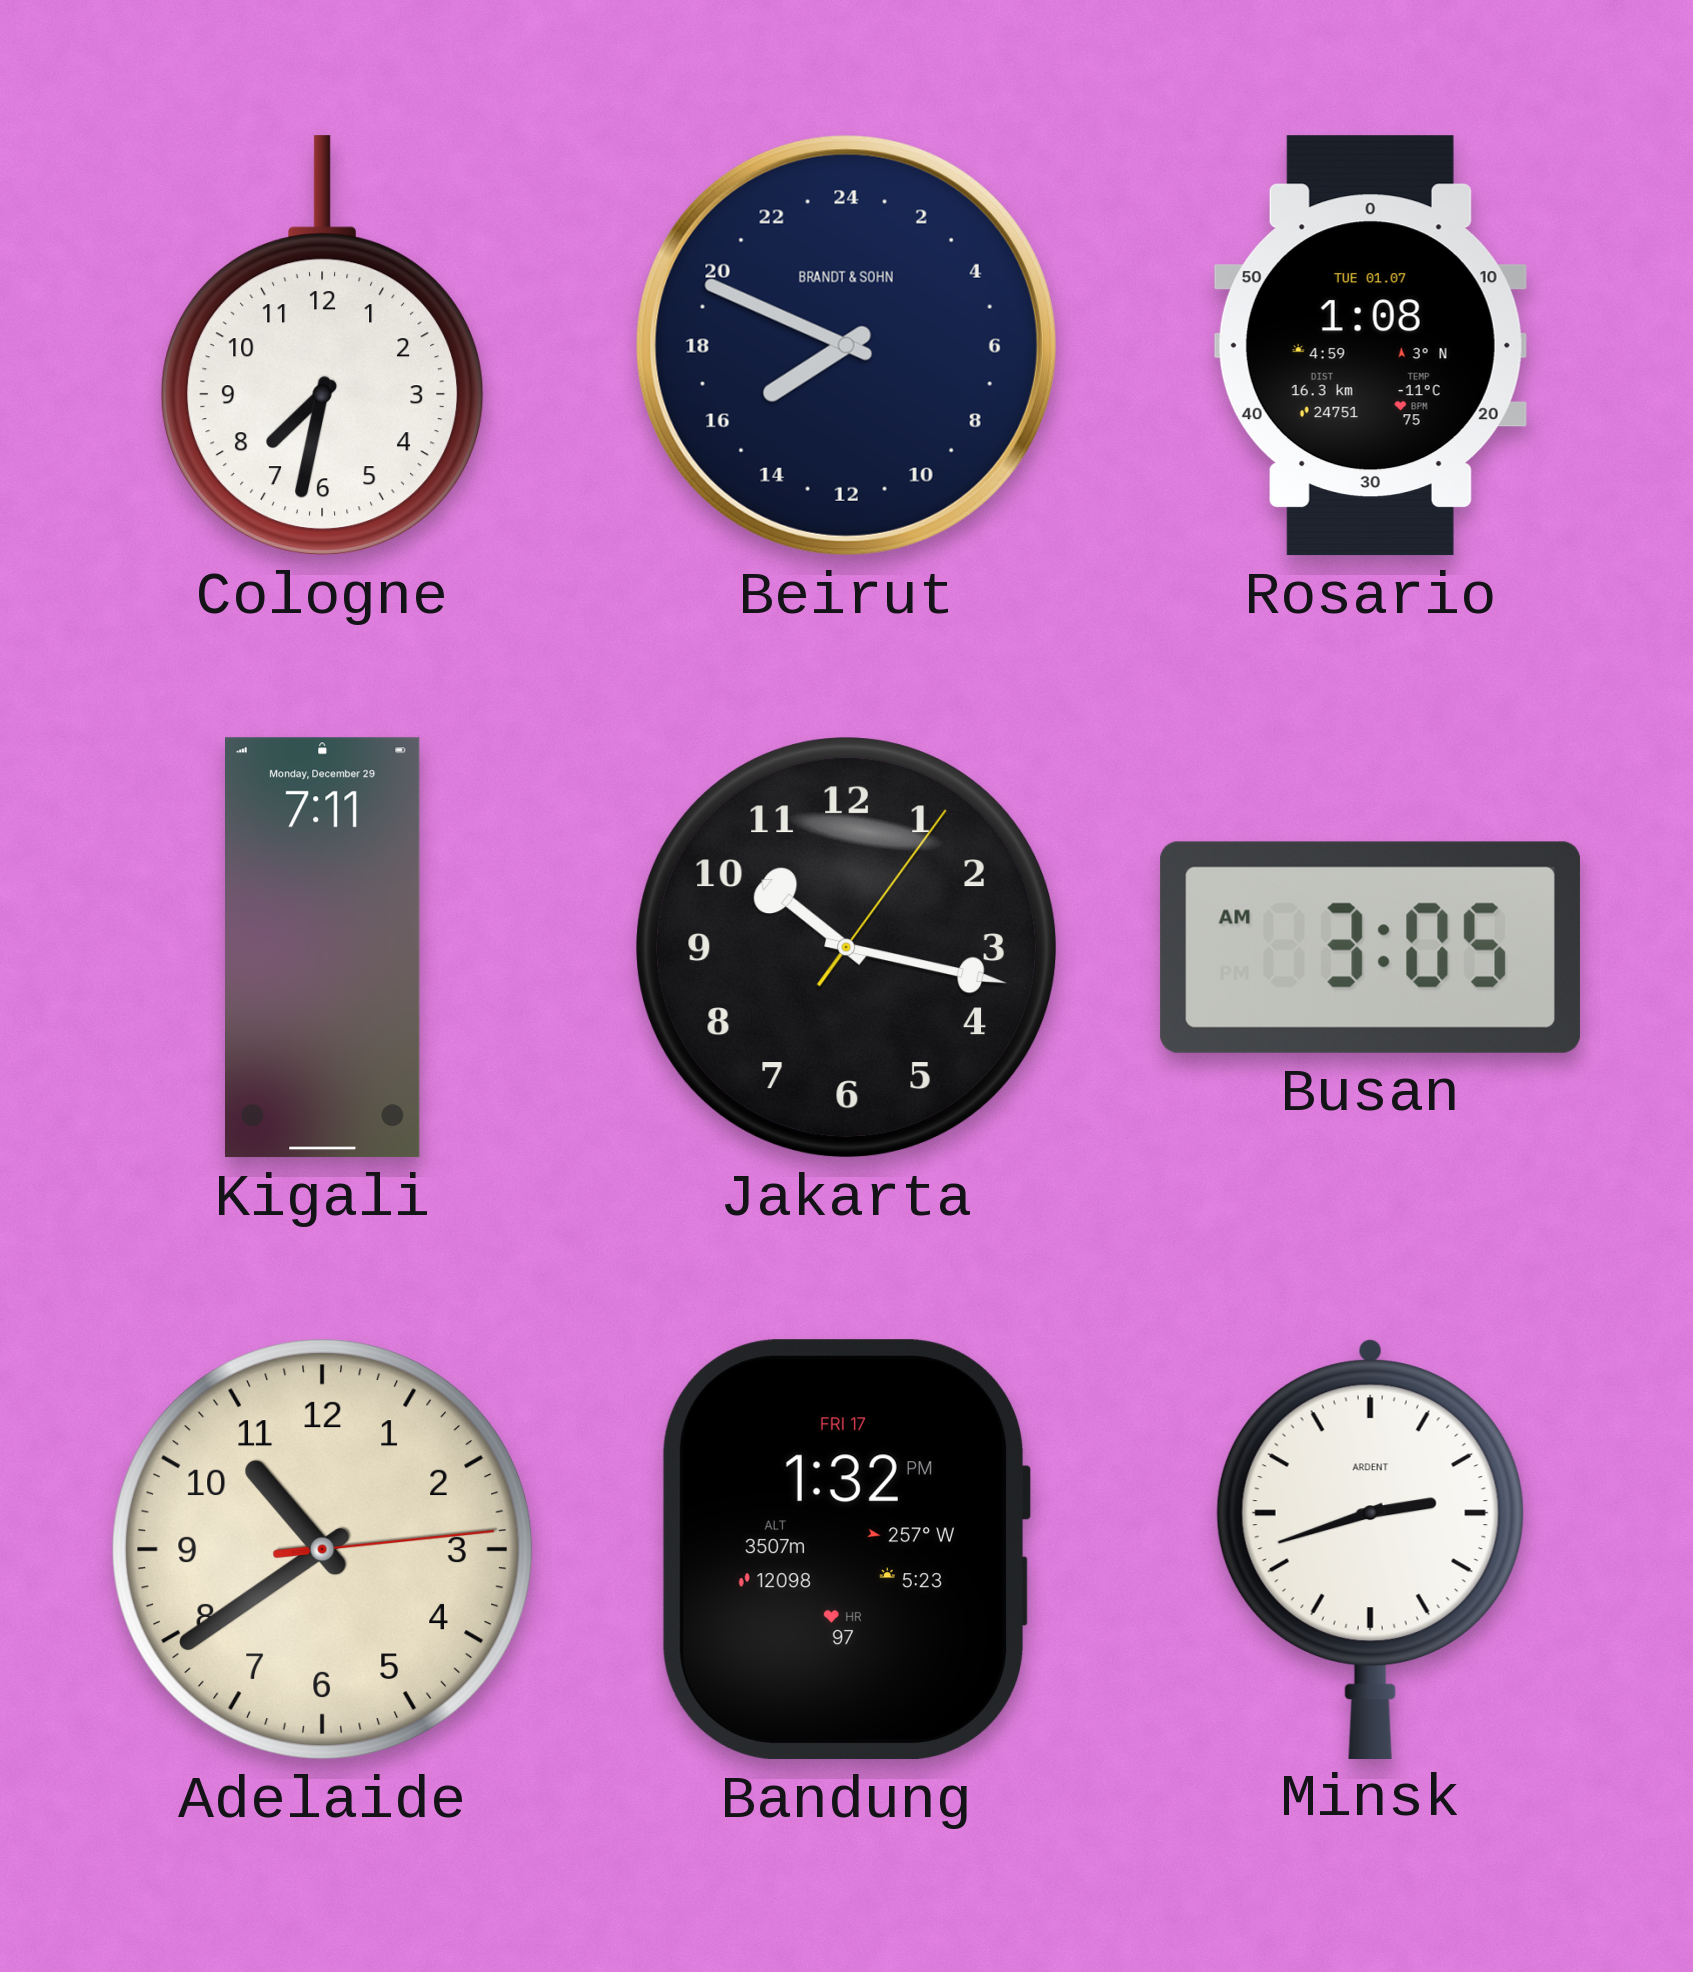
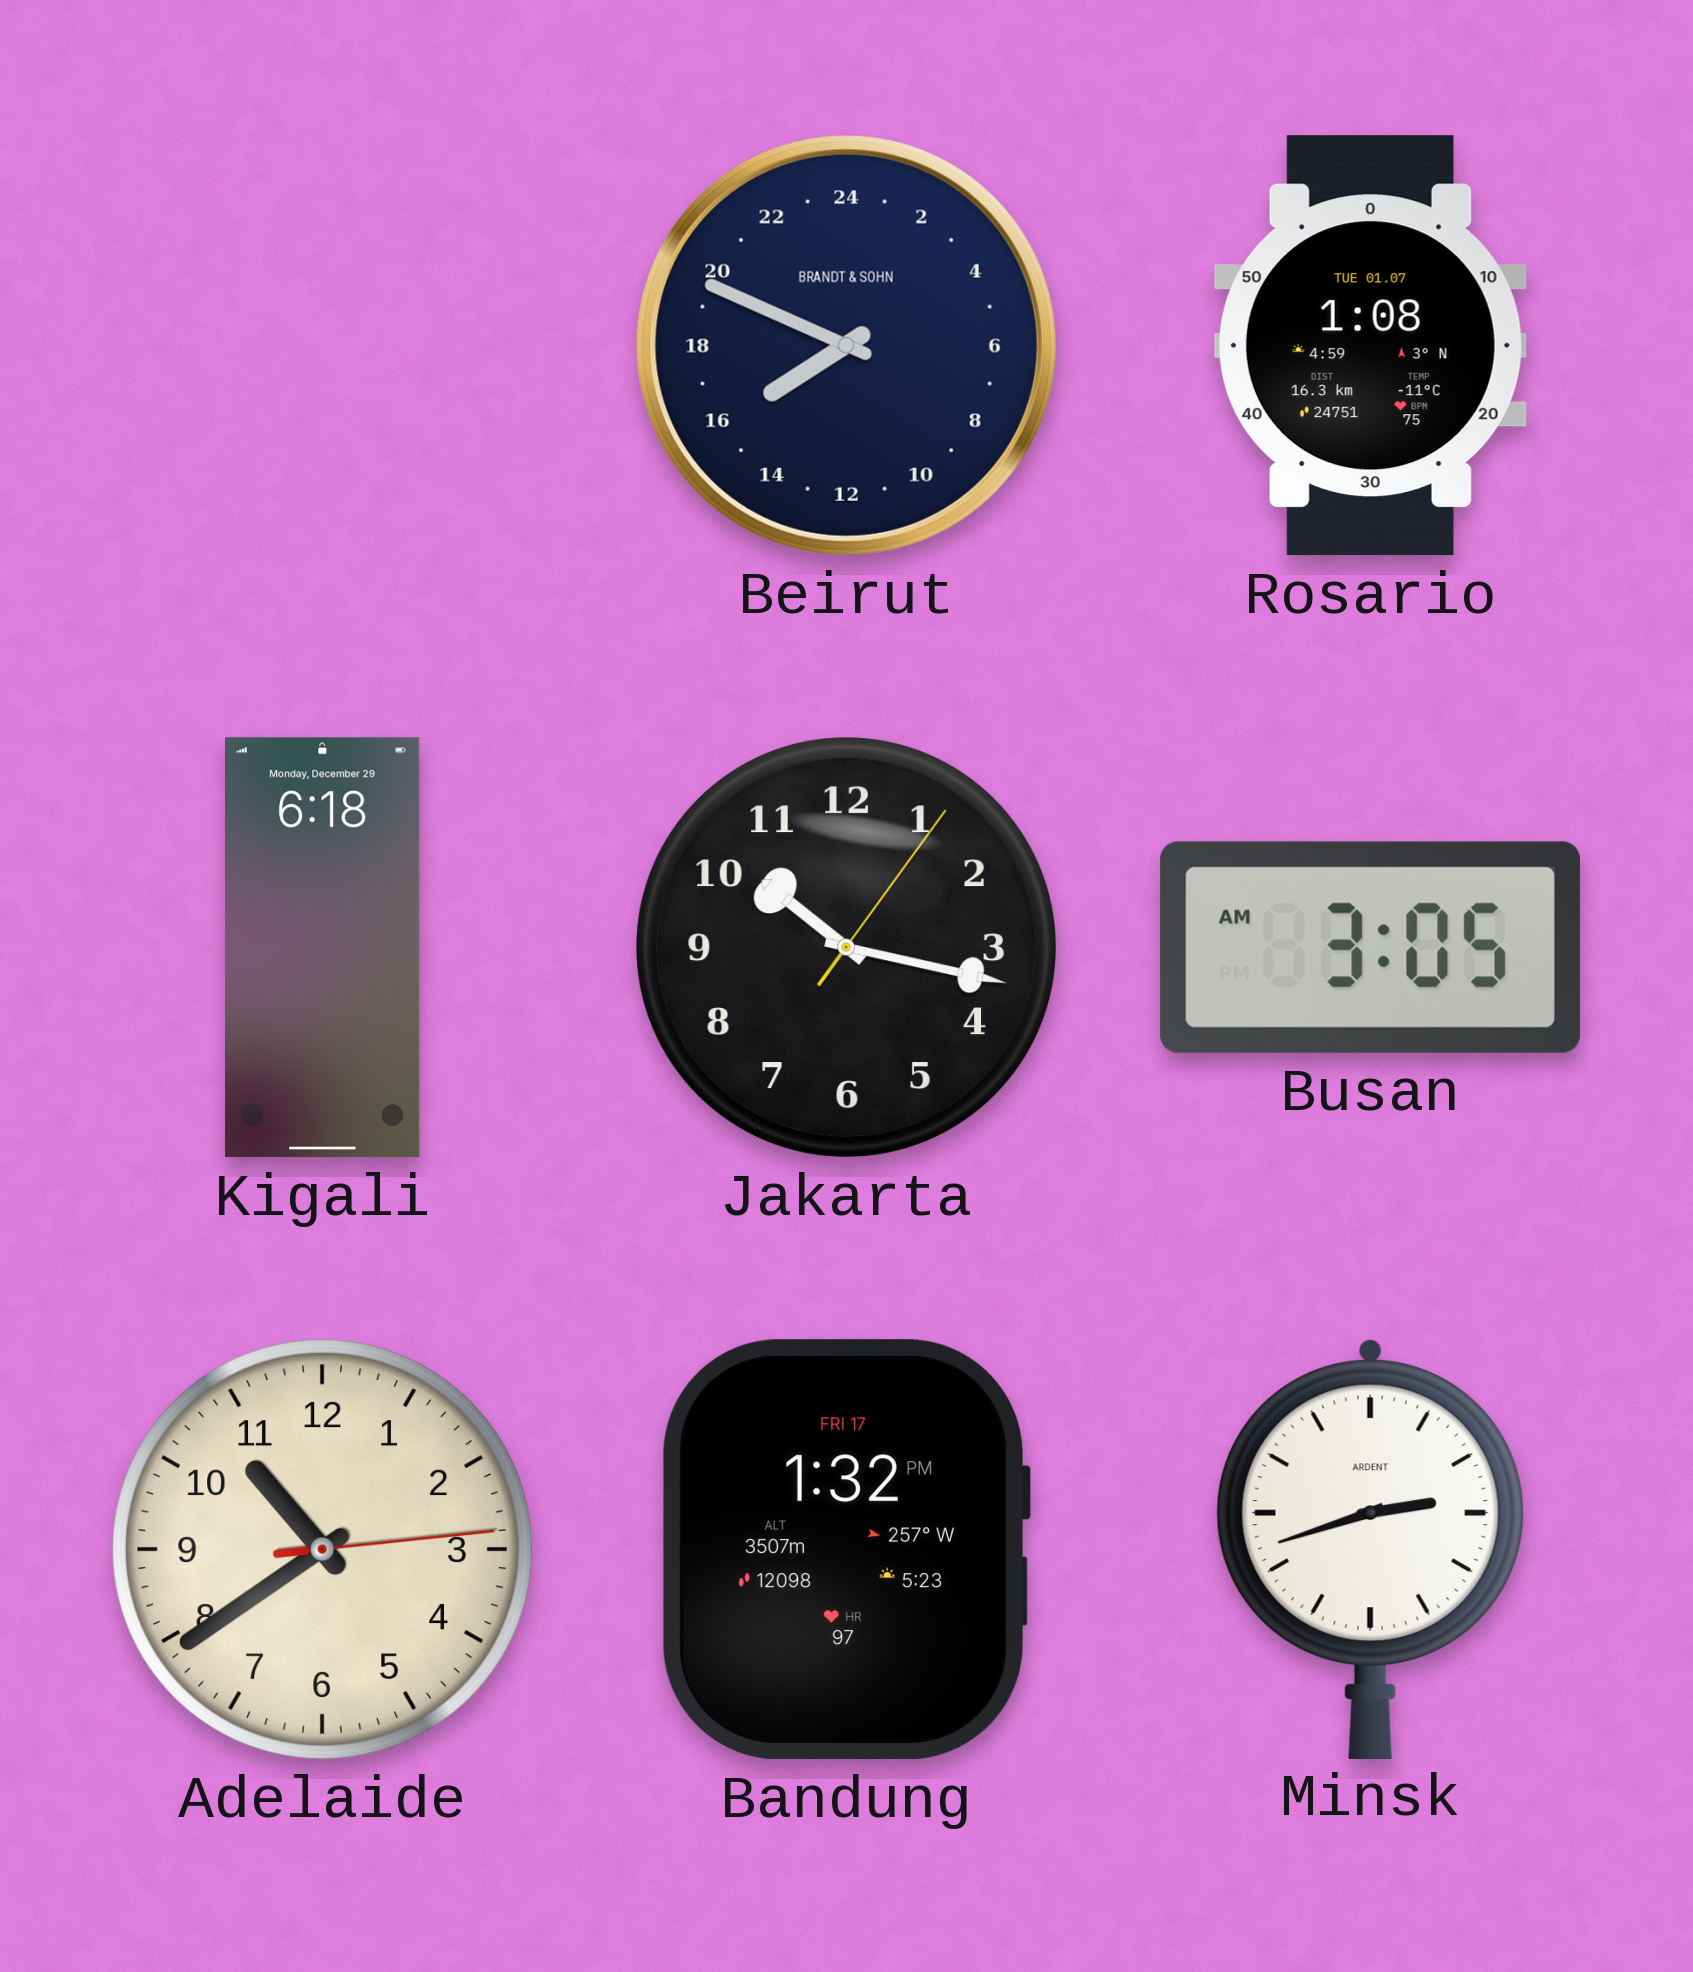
Cologne: 7:32 -> none (323, 346)
Kigali: 7:11 -> 6:18 (323, 948)
